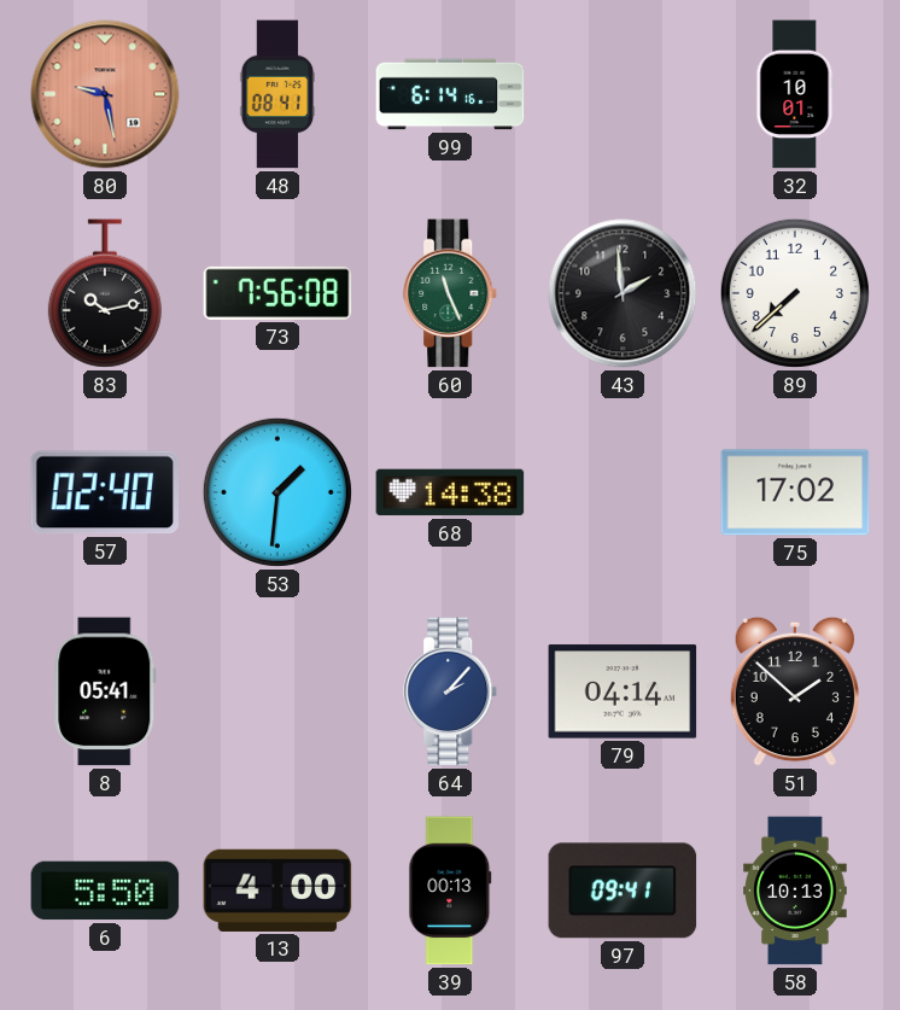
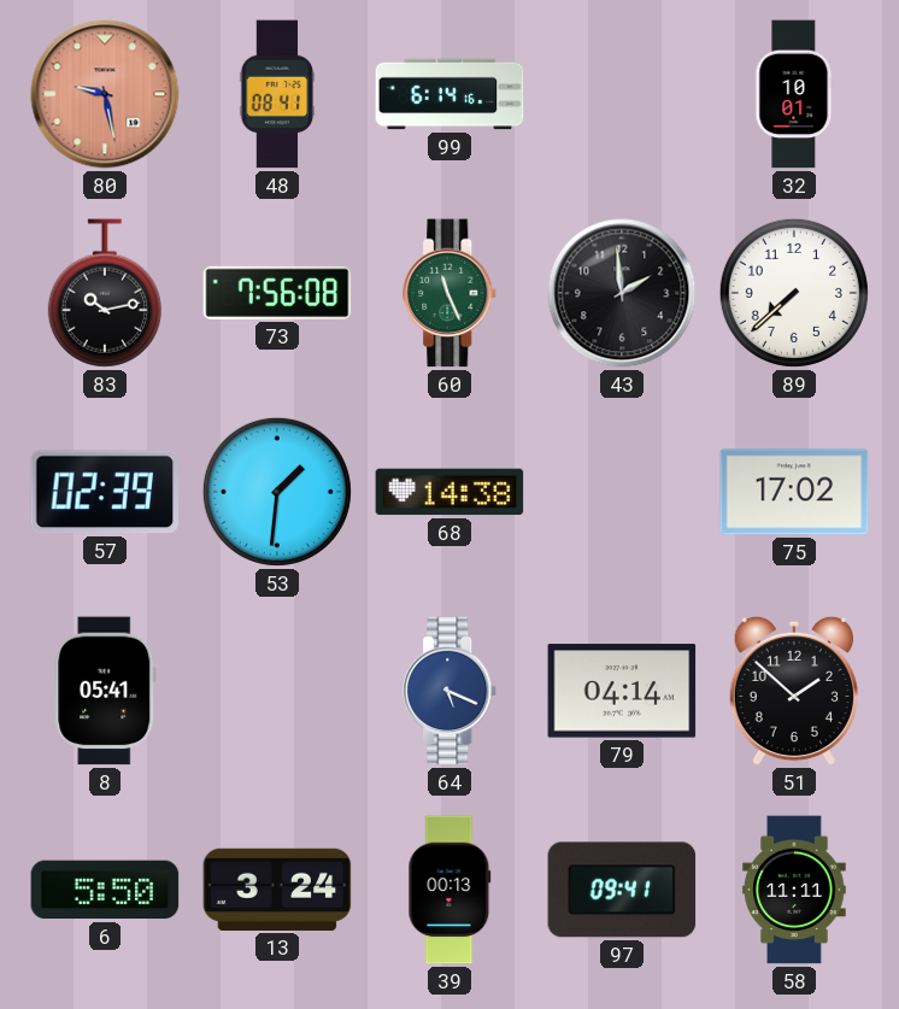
57: 02:40 -> 02:39 (105, 492)
64: 2:07 -> 5:19 (451, 691)
13: 4:00 -> 3:24 (277, 890)
58: 10:13 -> 11:11 (794, 890)
